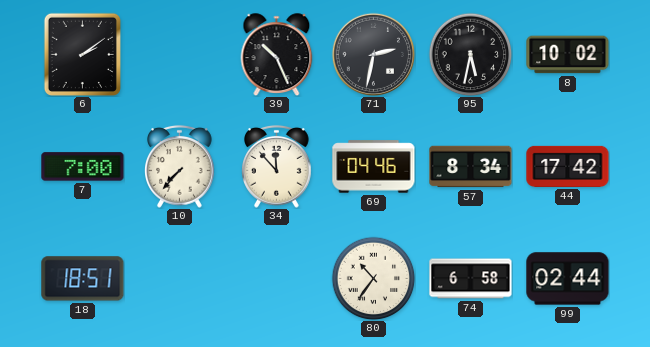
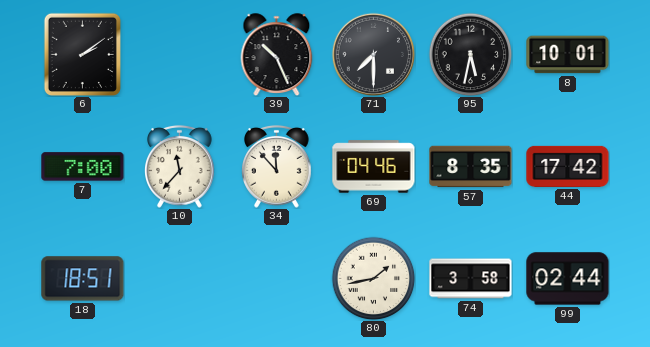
71: 2:32 -> 7:30 (373, 54)
8: 10:02 -> 10:01 (568, 55)
10: 7:37 -> 11:37 (180, 166)
57: 8:34 -> 8:35 (471, 167)
80: 10:36 -> 1:43 (373, 278)
74: 6:58 -> 3:58 (471, 279)
